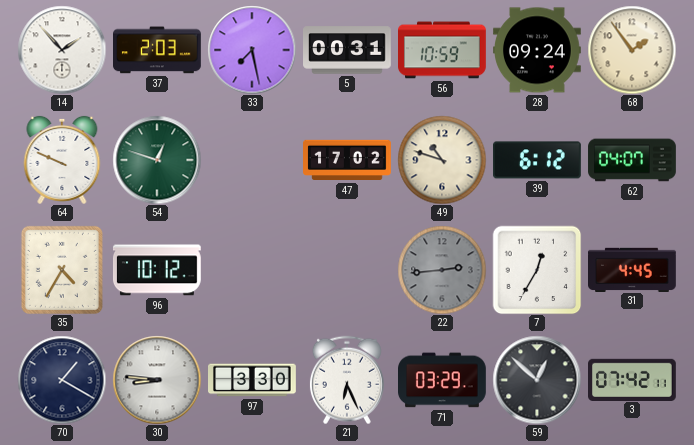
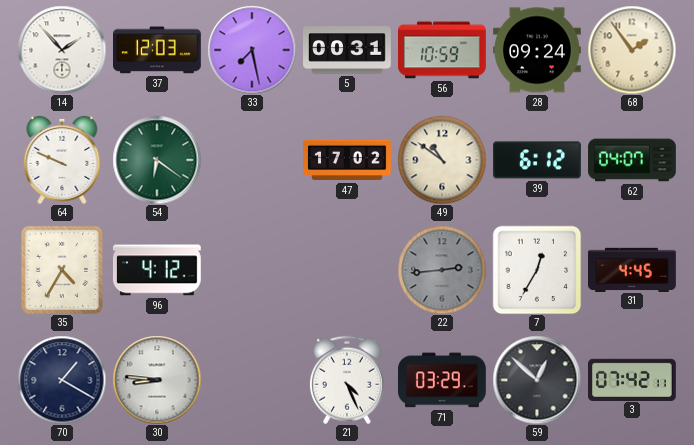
37: 2:03 -> 12:03 (158, 50)
54: 12:48 -> 6:21 (157, 160)
49: 10:48 -> 10:51 (442, 160)
96: 10:12 -> 4:12 (157, 270)
97: 3:30 -> none (252, 380)
21: 6:26 -> 4:26 (347, 380)
